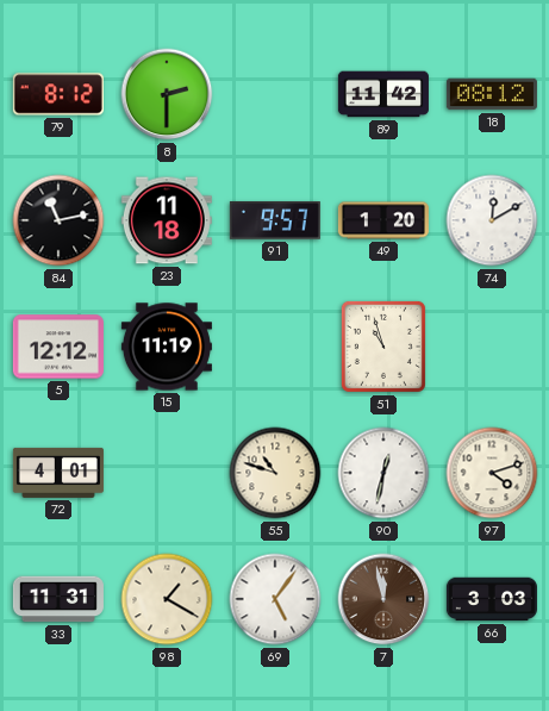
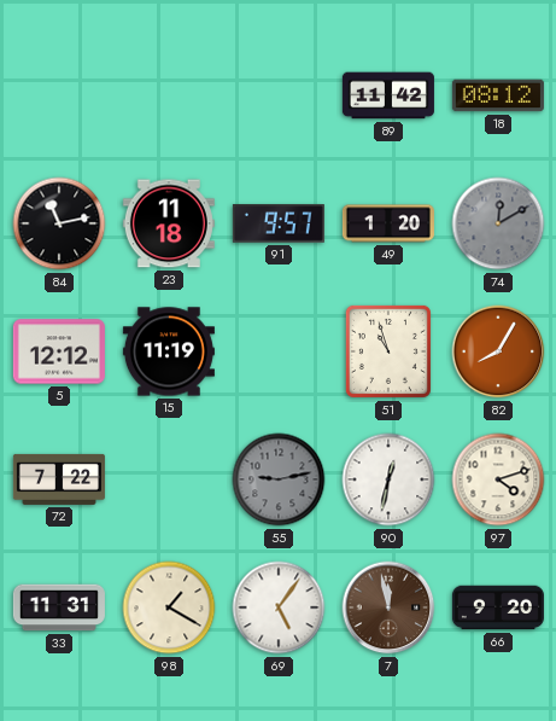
79: 8:12 -> none (58, 94)
8: 2:30 -> none (167, 94)
74 dial: white -> grey (498, 223)
82: none -> 8:05 (498, 351)
72: 4:01 -> 7:22 (59, 479)
55: 10:48 -> 9:13 (279, 479)
55 dial: cream -> grey (279, 479)
66: 3:03 -> 9:20 (498, 607)
